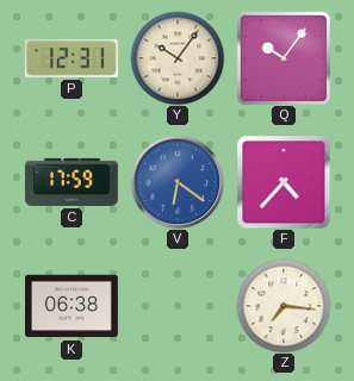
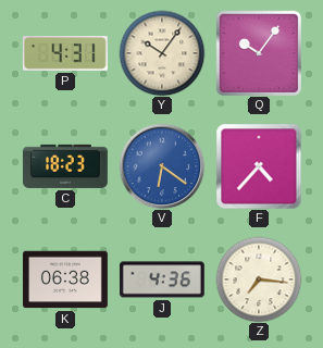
P: 12:31 -> 4:31 (65, 54)
C: 17:59 -> 18:23 (65, 166)
J: none -> 4:36 (162, 279)
